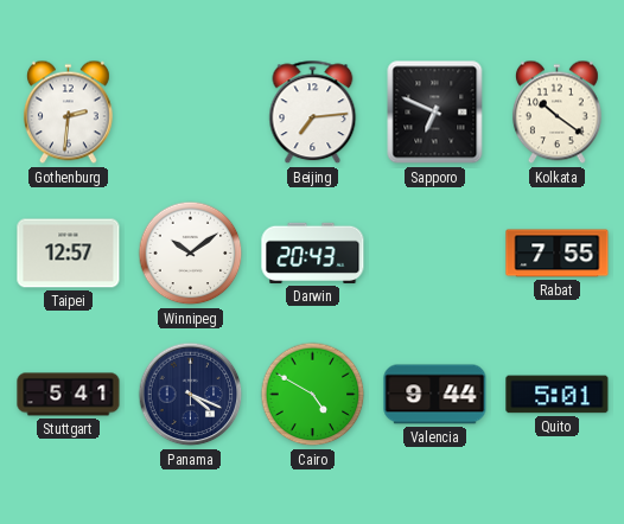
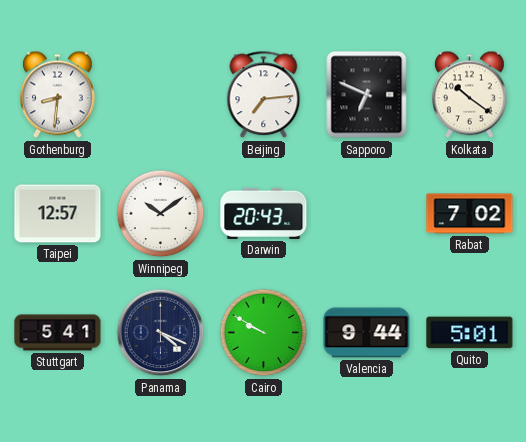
Gothenburg: 2:31 -> 8:31 (57, 95)
Rabat: 7:55 -> 7:02 (470, 214)
Cairo: 4:50 -> 9:50 (264, 333)
